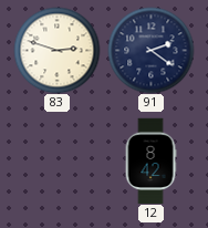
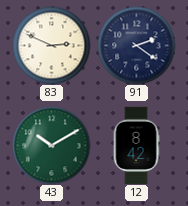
83: 2:48 -> 2:49 (51, 45)
43: none -> 10:10 (51, 145)
